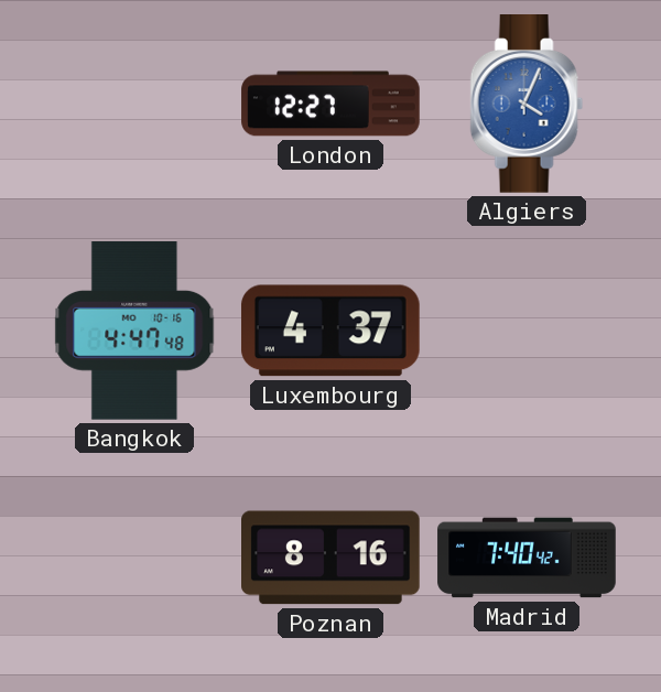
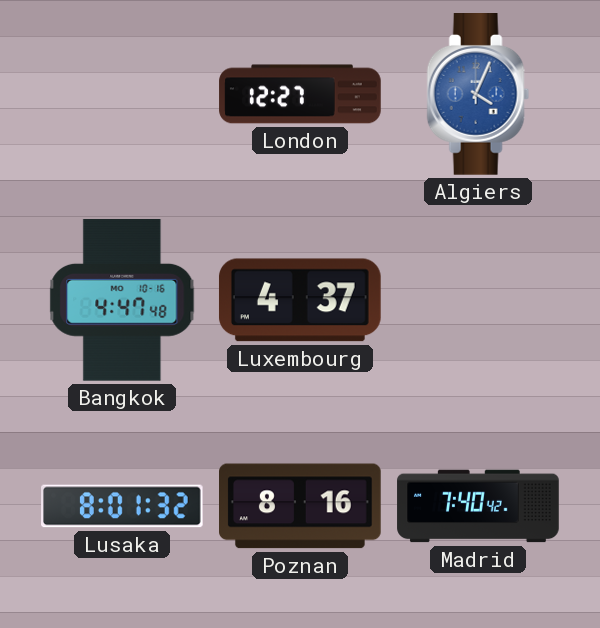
Lusaka: none -> 8:01 (122, 506)
